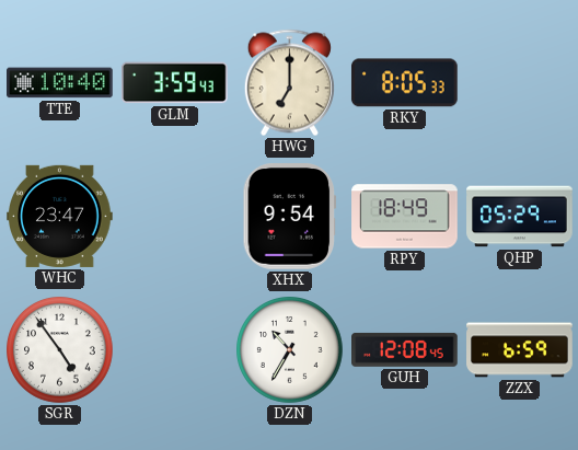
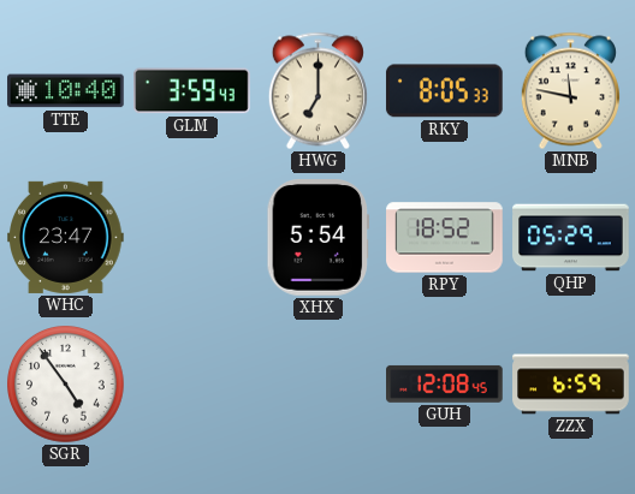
MNB: none -> 11:47 (570, 91)
XHX: 9:54 -> 5:54 (319, 238)
RPY: 18:49 -> 18:52 (445, 238)
DZN: 10:35 -> none (290, 350)
